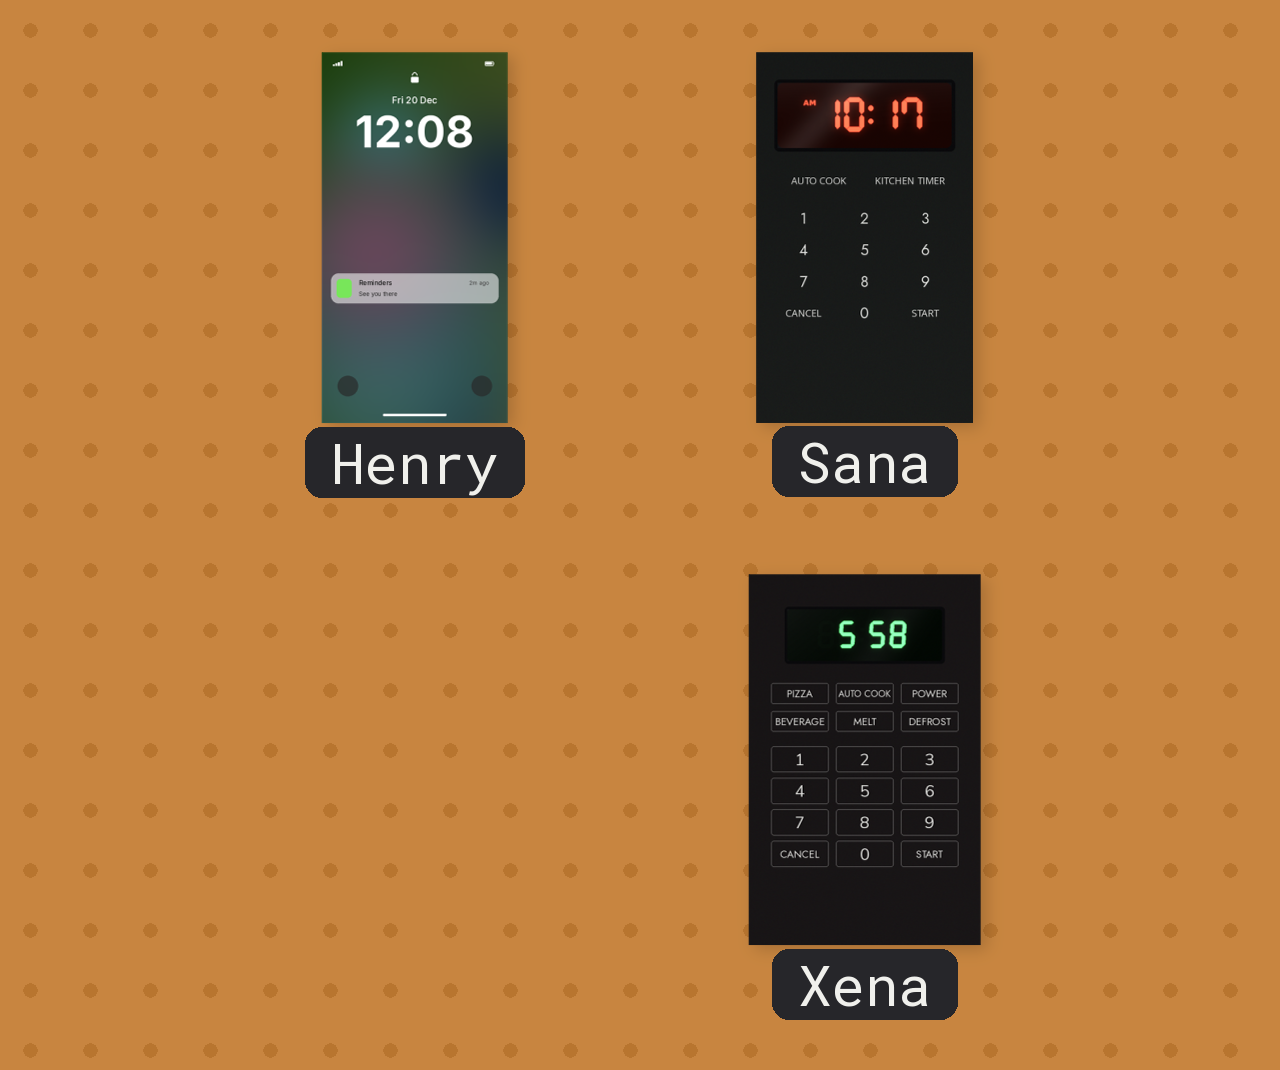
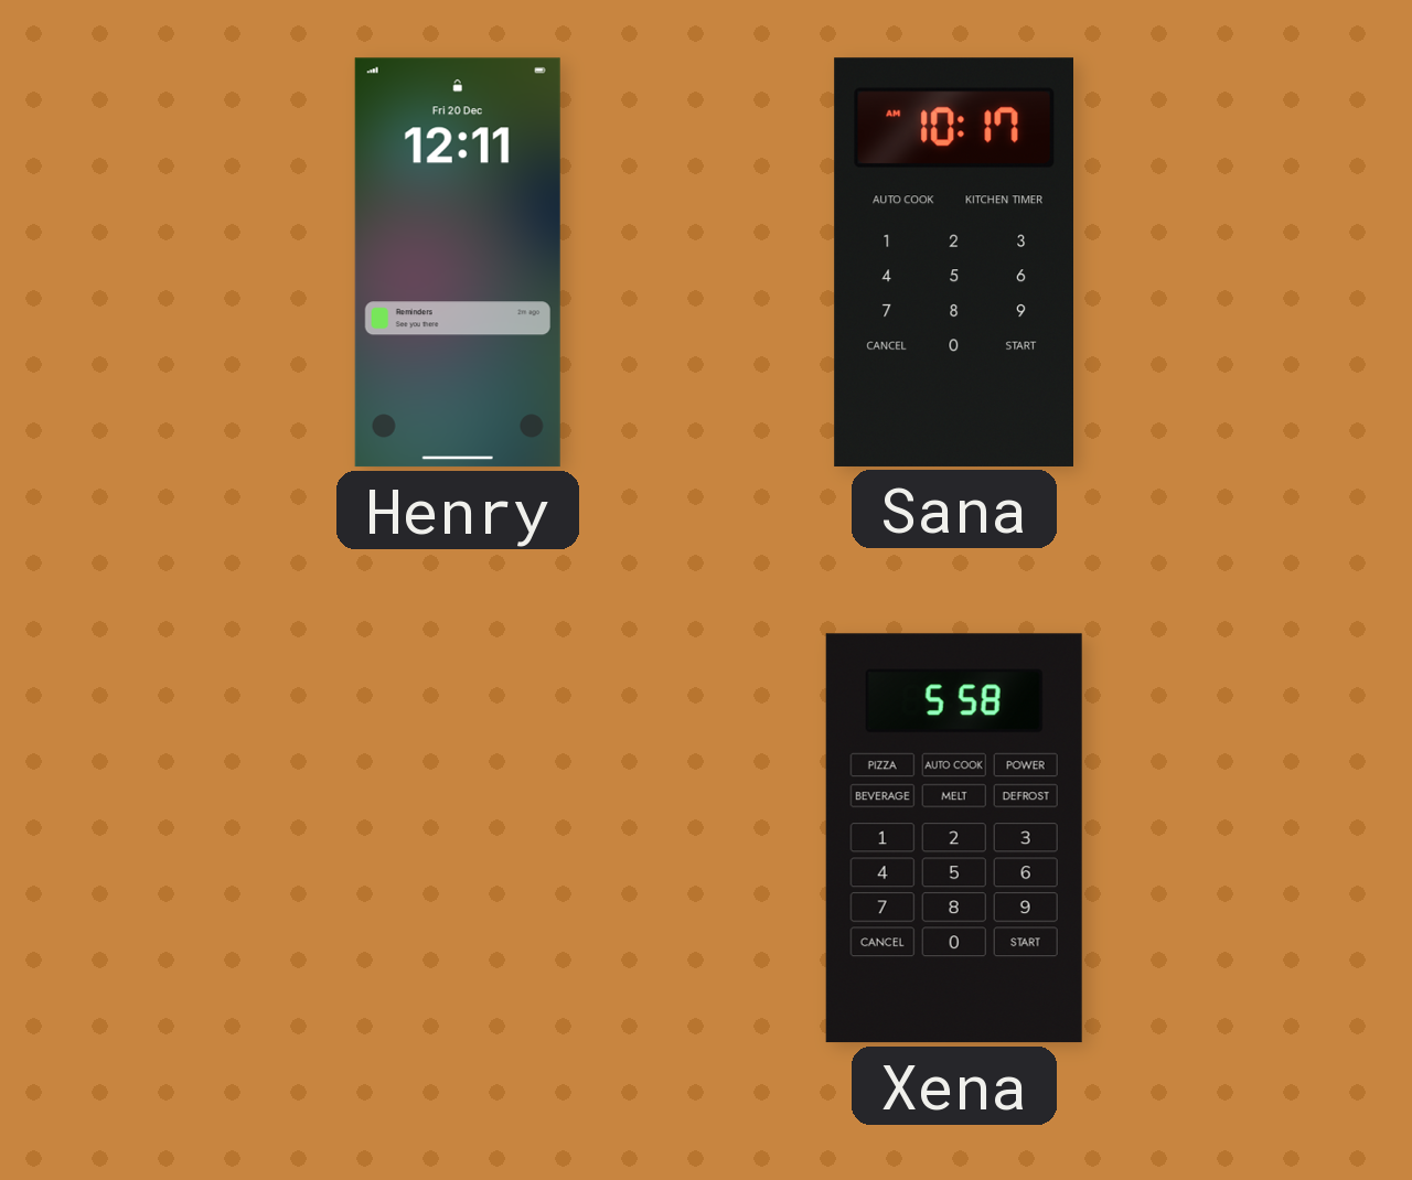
Henry: 12:08 -> 12:11 (458, 262)
